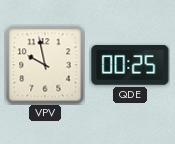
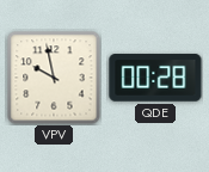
QDE: 00:25 -> 00:28 (155, 78)
